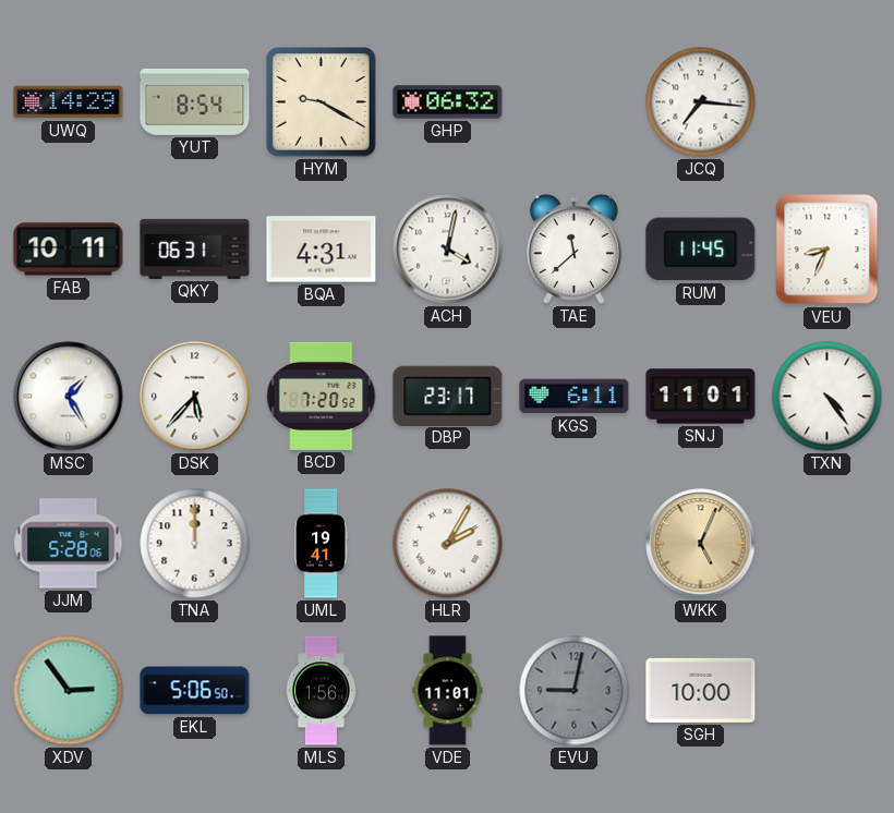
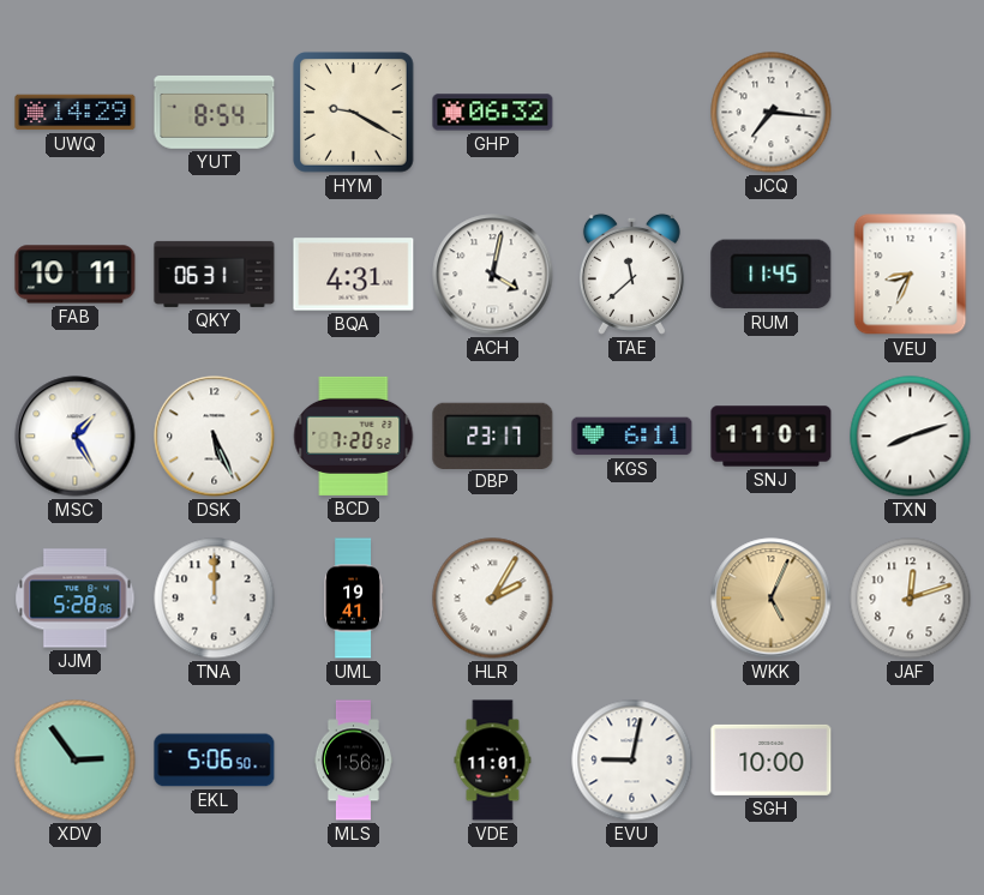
DSK: 5:37 -> 5:26 (215, 437)
TXN: 4:24 -> 8:12 (911, 437)
JAF: none -> 12:12 (911, 599)
EVU dial: grey -> white (632, 761)
